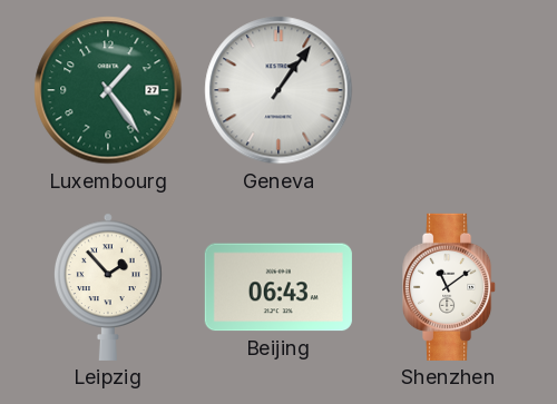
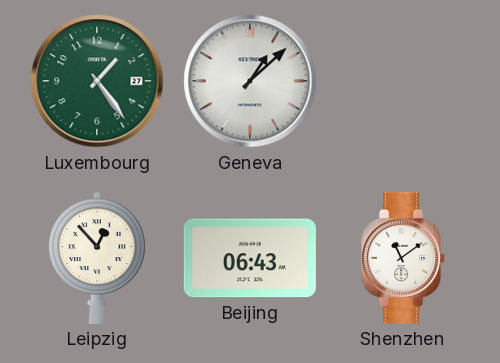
Geneva: 1:06 -> 1:08 (250, 81)
Leipzig: 1:53 -> 12:53 (97, 258)
